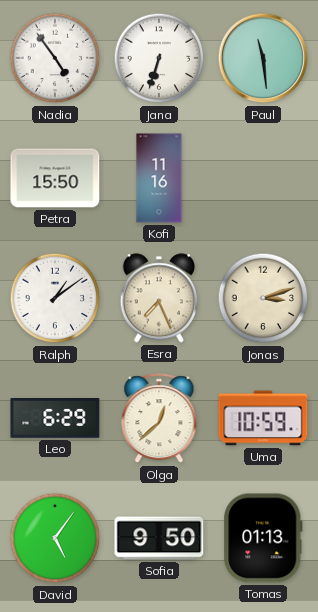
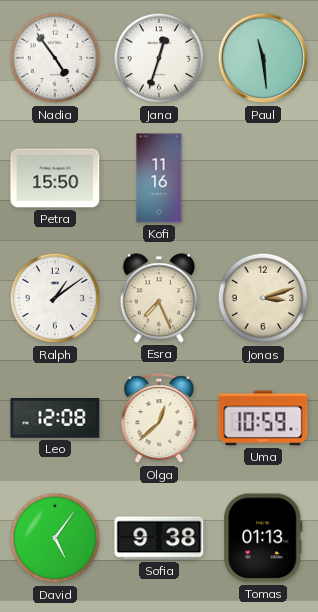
Jana: 6:33 -> 12:33 (159, 58)
Leo: 6:29 -> 12:08 (55, 418)
Sofia: 9:50 -> 9:38 (159, 538)
